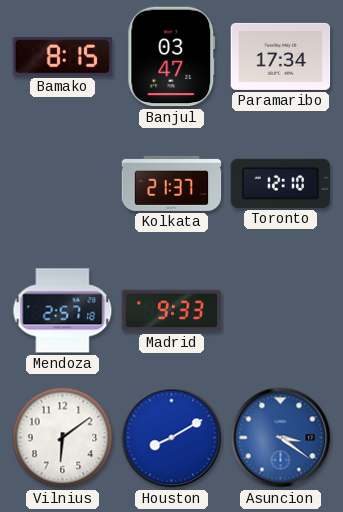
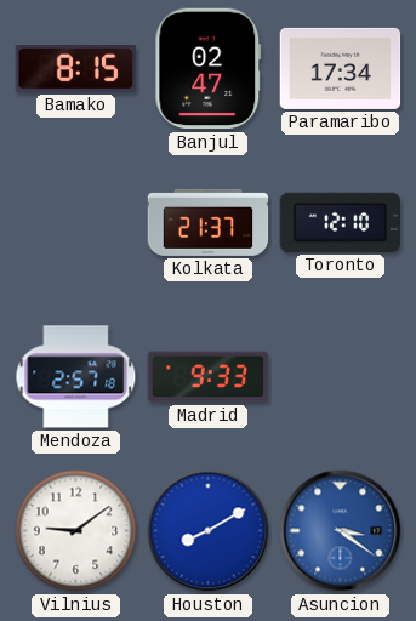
Banjul: 03:47 -> 02:47 (209, 69)
Vilnius: 6:09 -> 9:09 (76, 531)
